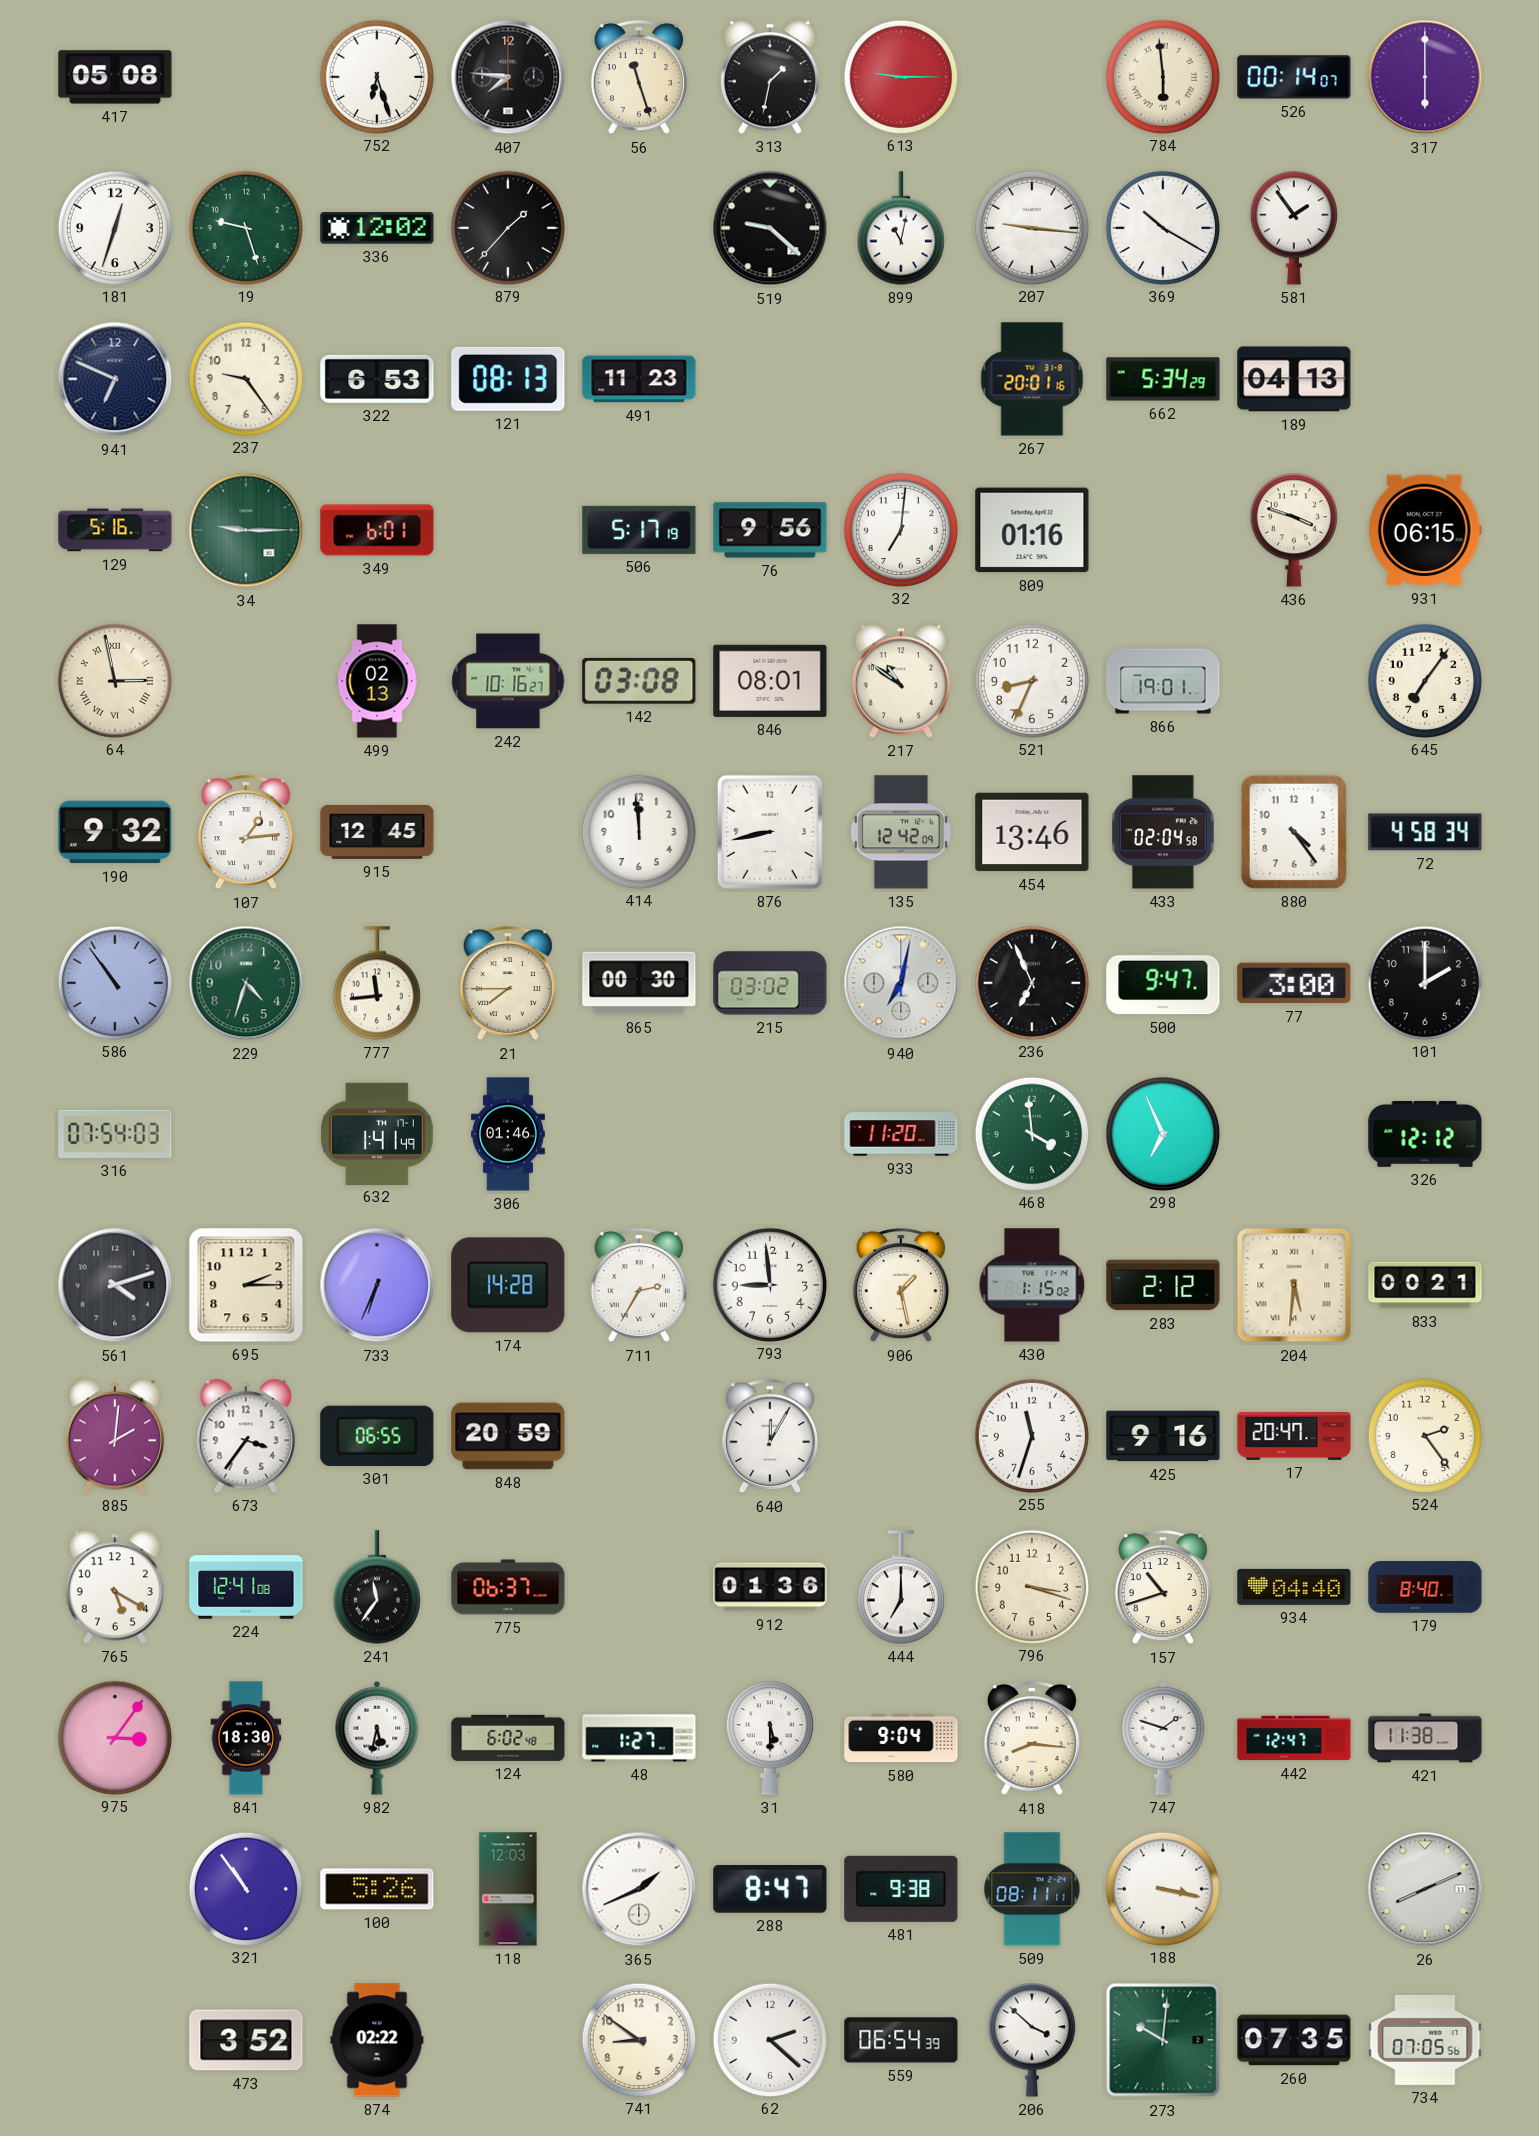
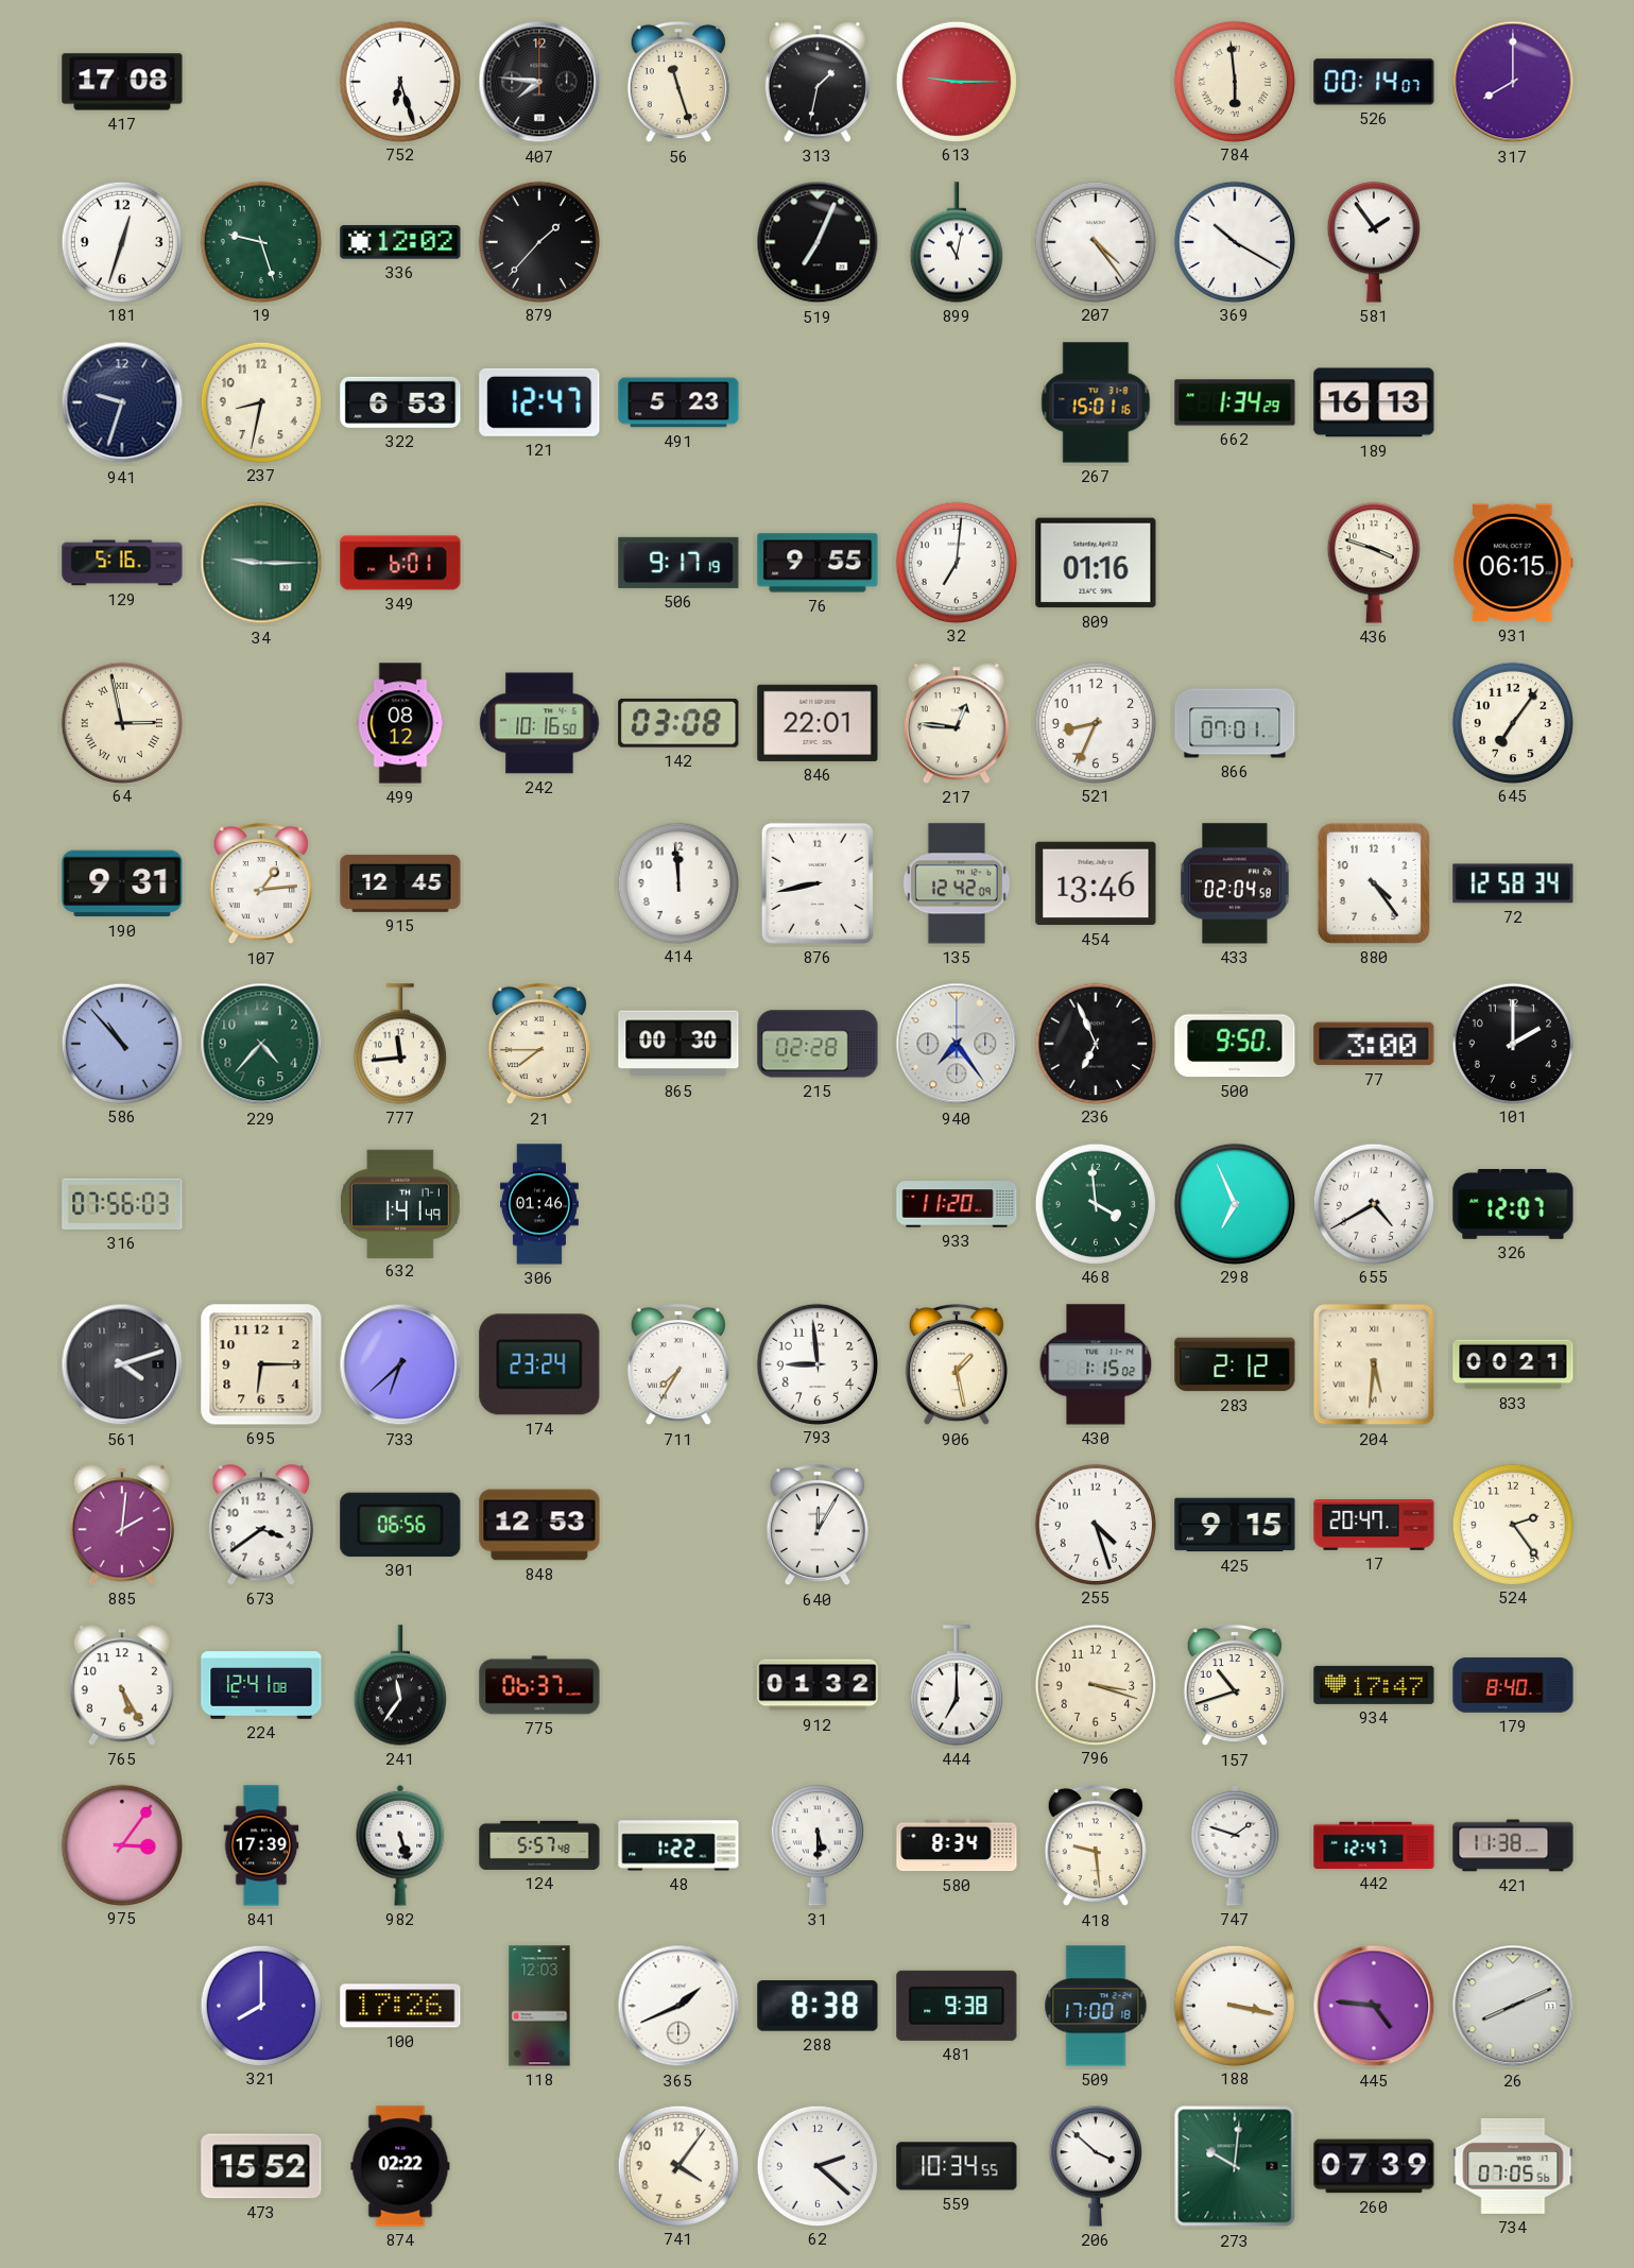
417: 05:08 -> 17:08 (122, 82)
317: 6:00 -> 8:00 (1513, 82)
519: 9:22 -> 7:04 (818, 242)
207: 9:16 -> 4:24 (1095, 241)
941: 6:49 -> 9:33 (122, 402)
237: 9:24 -> 8:32 (260, 401)
121: 08:13 -> 12:47 (539, 402)
491: 11:23 -> 5:23 (678, 402)
267: 20:01 -> 15:01 (1096, 402)
662: 5:34 -> 1:34 (1235, 402)
189: 04:13 -> 16:13 (1374, 402)
506: 5:17 -> 9:17 (678, 563)
76: 9:56 -> 9:55 (818, 563)
499: 02:13 -> 08:12 (400, 723)
242: 10:16:27 -> 10:16:50 (539, 723)
846: 08:01 -> 22:01 (818, 723)
217: 10:51 -> 12:46 (957, 723)
866: 19:01 -> 07:01 (1235, 723)
190: 9:32 -> 9:31 (122, 883)
72: 4:58 -> 12:58 (1513, 883)
586: 10:54 -> 10:53 (121, 1043)
229: 4:33 -> 4:37 (261, 1044)
215: 03:02 -> 02:28 (818, 1044)
940: 7:02 -> 7:24 (957, 1044)
500: 9:47 -> 9:50 (1235, 1044)
316: 07:54 -> 07:56 (122, 1204)
655: none -> 4:40 (1373, 1203)
326: 12:12 -> 12:07 (1513, 1204)
695: 2:15 -> 6:15 (261, 1364)
733: 6:34 -> 6:38 (400, 1364)
174: 14:28 -> 23:24 (539, 1364)
711: 2:35 -> 7:35 (678, 1364)
673: 3:36 -> 3:39 (261, 1525)
301: 06:55 -> 06:56 (400, 1525)
848: 20:59 -> 12:53 (539, 1525)
255: 11:33 -> 4:27 (1095, 1524)
425: 9:16 -> 9:15 (1235, 1525)
765: 5:20 -> 5:25 (122, 1685)
912: 01:36 -> 01:32 (818, 1685)
934: 04:40 -> 17:47 (1374, 1685)
841: 18:30 -> 17:39 (261, 1845)
982: 5:32 -> 5:27 (400, 1845)
124: 6:02 -> 5:57 (539, 1845)
48: 1:27 -> 1:22 (678, 1845)
580: 9:04 -> 8:34 (957, 1845)
418: 8:16 -> 9:29 (1096, 1845)
321: 10:54 -> 8:00 (260, 2005)
100: 5:26 -> 17:26 (400, 2006)
288: 8:47 -> 8:38 (818, 2007)
509: 08:11 -> 17:00 (1096, 2006)
445: none -> 4:46 (1374, 2006)
473: 3:52 -> 15:52 (261, 2166)
741: 8:51 -> 4:06 (677, 2165)
559: 06:54 -> 10:34 (957, 2166)
260: 07:35 -> 07:39 (1374, 2166)
